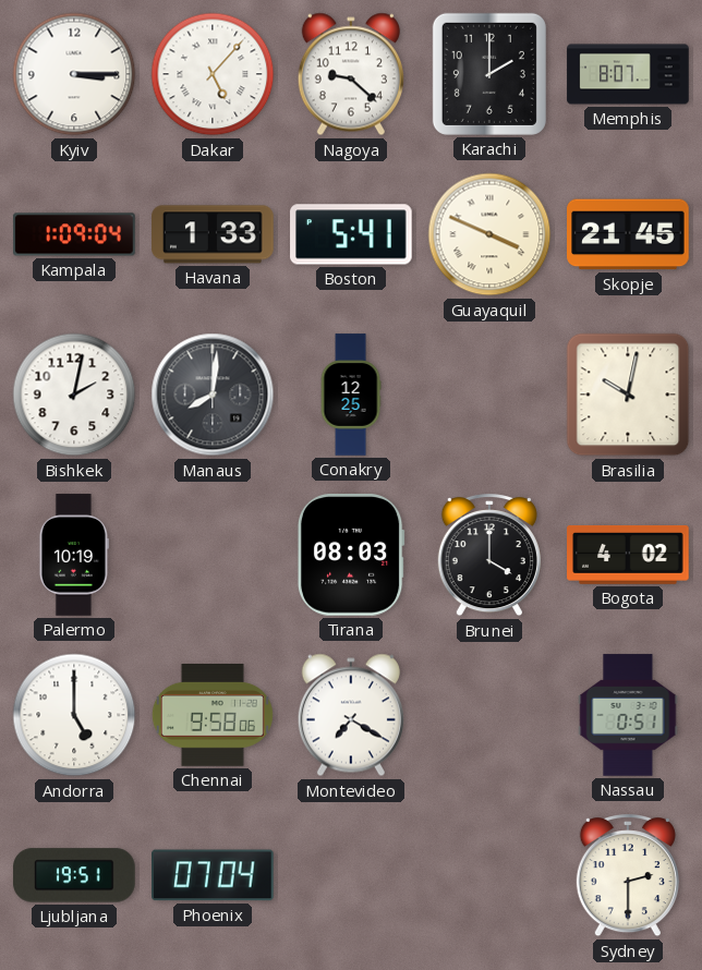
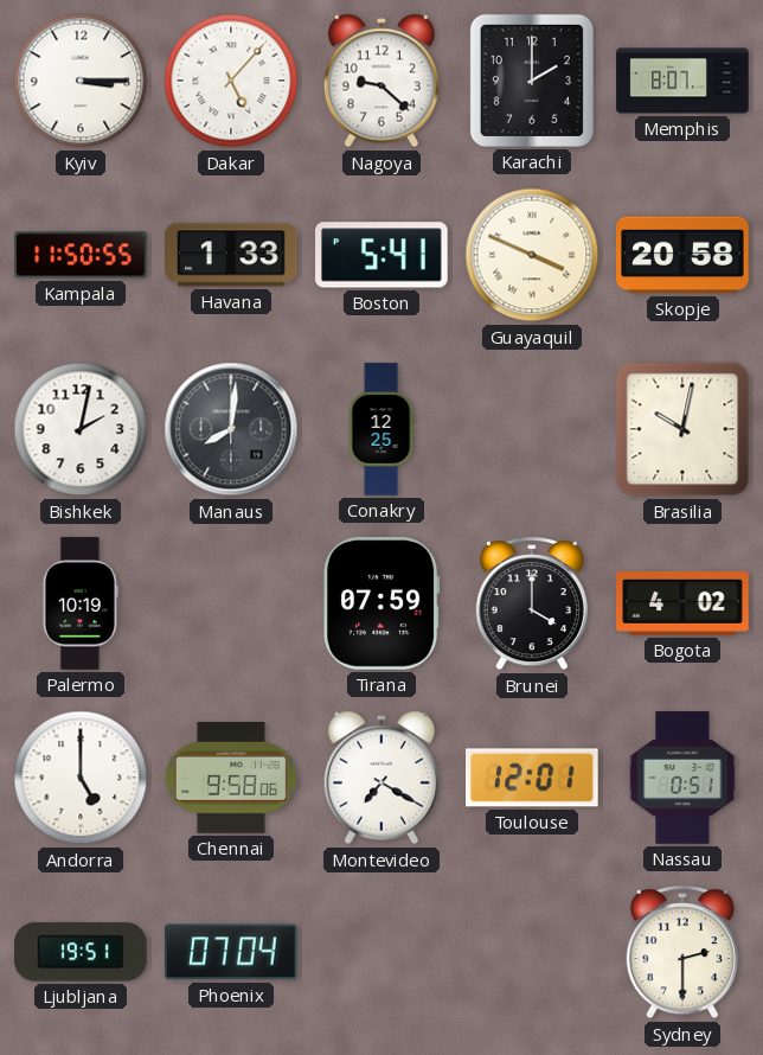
Kampala: 1:09 -> 11:50 (81, 255)
Skopje: 21:45 -> 20:58 (682, 255)
Tirana: 08:03 -> 07:59 (381, 605)
Toulouse: none -> 12:01 (533, 778)
